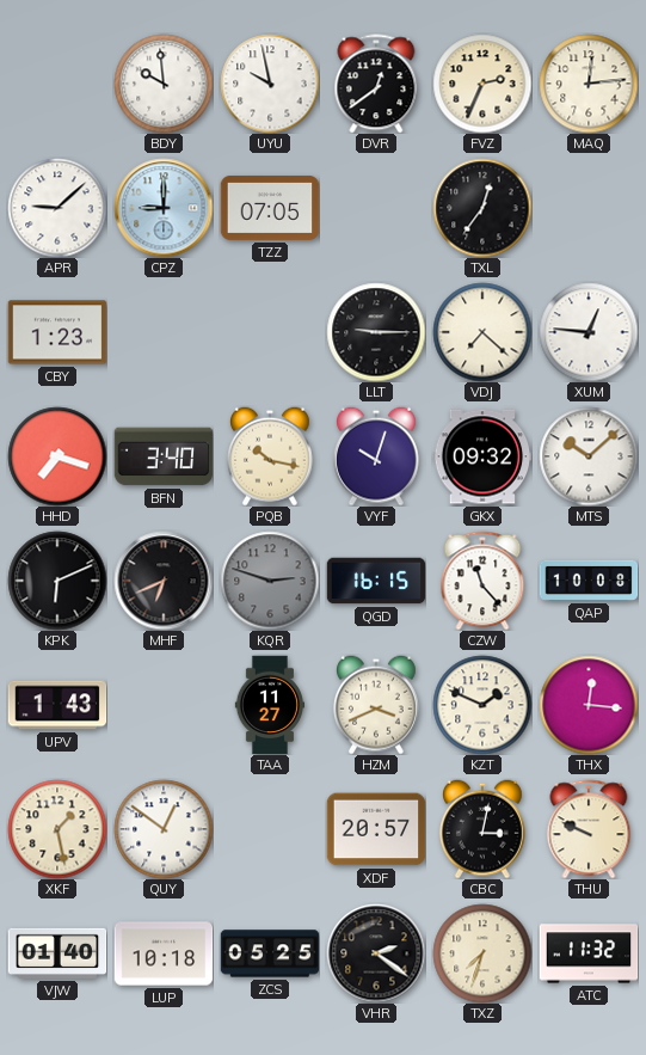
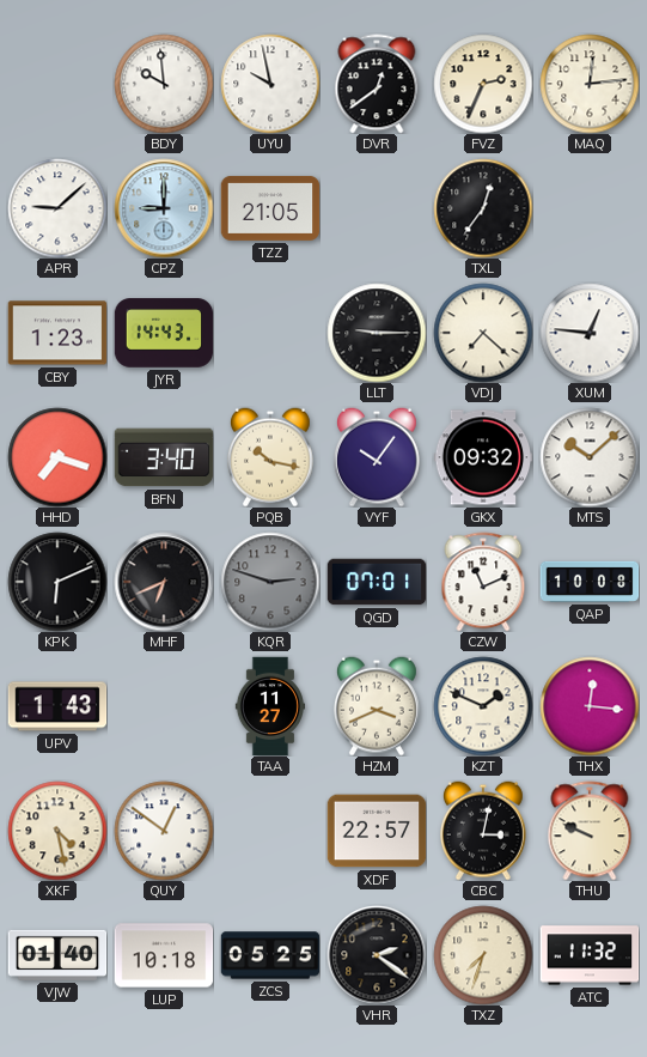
TZZ: 07:05 -> 21:05 (270, 208)
JYR: none -> 14:43 (164, 333)
VYF: 10:03 -> 10:06 (377, 457)
QGD: 16:15 -> 07:01 (377, 582)
CZW: 11:23 -> 11:11 (483, 582)
XKF: 1:28 -> 4:28 (57, 831)
XDF: 20:57 -> 22:57 (377, 831)
